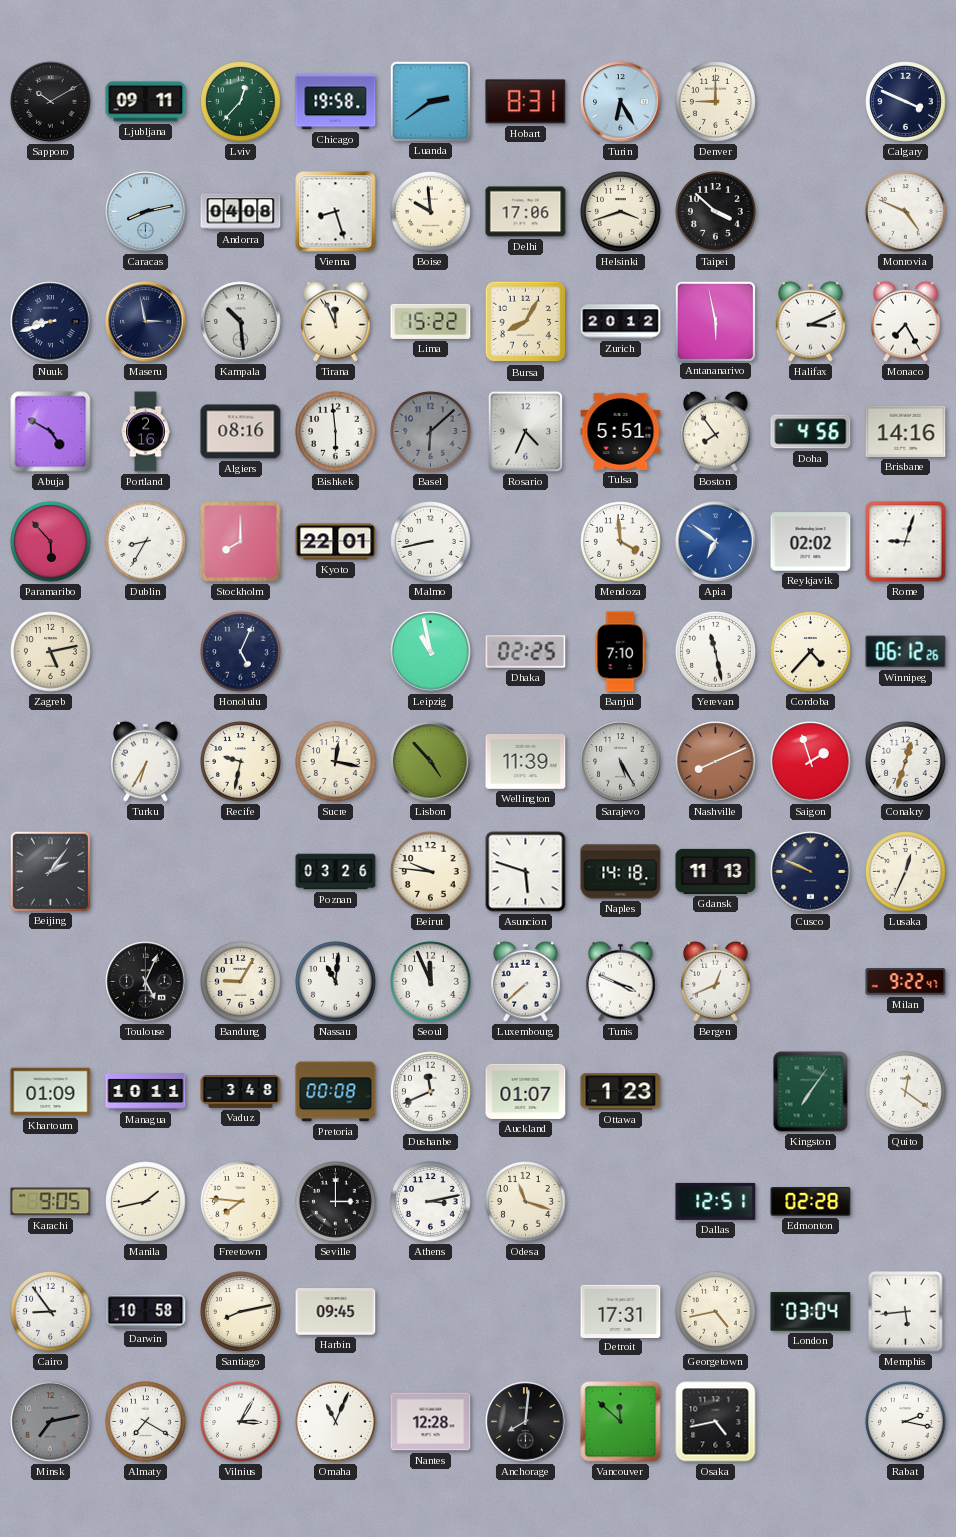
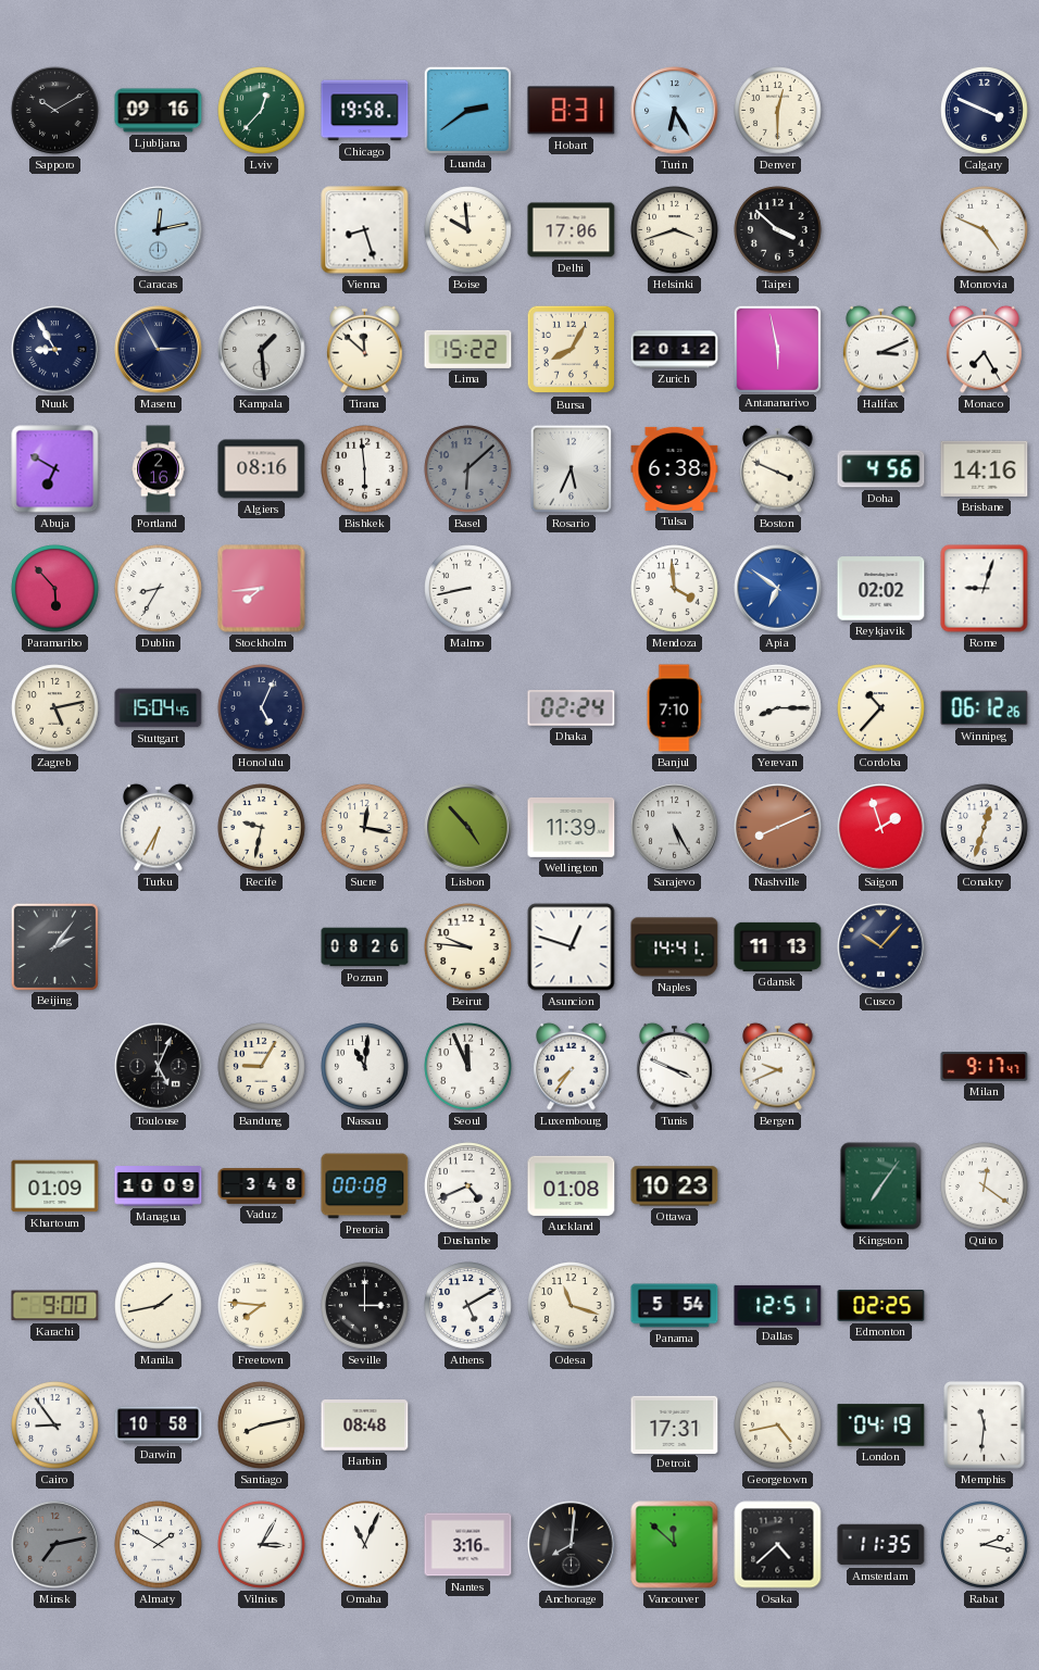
Ljubljana: 09:11 -> 09:16 (159, 111)
Denver: 9:00 -> 12:30 (778, 111)
Caracas: 8:13 -> 12:13 (159, 230)
Andorra: 04:08 -> none (241, 212)
Nuuk: 8:42 -> 8:55 (55, 350)
Maseru: 2:58 -> 2:55 (159, 350)
Kampala: 10:29 -> 1:29 (262, 350)
Tirana: 11:56 -> 11:52 (365, 349)
Abuja: 4:50 -> 6:50 (55, 469)
Rosario: 4:34 -> 5:34 (571, 468)
Tulsa: 5:51 -> 6:38 (675, 468)
Boston: 7:54 -> 3:49 (778, 468)
Stockholm: 8:00 -> 7:44 (262, 589)
Kyoto: 22:01 -> none (336, 542)
Stuttgart: none -> 15:04 (159, 708)
Leipzig: 10:58 -> none (431, 652)
Dhaka: 02:25 -> 02:24 (572, 708)
Yerevan: 11:28 -> 8:15 (778, 708)
Cordoba: 4:37 -> 10:37 (881, 708)
Poznan: 03:26 -> 08:26 (365, 947)
Asuncion: 5:48 -> 12:48 (572, 947)
Naples: 14:18 -> 14:41 (675, 947)
Cusco: 9:49 -> 10:07 (881, 947)
Lusaka: 12:34 -> none (906, 872)
Luxembourg: 7:38 -> 7:36 (572, 1066)
Bergen: 12:41 -> 9:41 (778, 1066)
Milan: 9:22 -> 9:17 (985, 1067)
Managua: 10:11 -> 10:09 (159, 1186)
Dushanbe: 11:41 -> 4:41 (468, 1186)
Auckland: 01:07 -> 01:08 (572, 1185)
Ottawa: 1:23 -> 10:23 (675, 1186)
Karachi: 9:05 -> 9:00 (55, 1306)
Athens: 3:13 -> 5:10 (468, 1306)
Panama: none -> 5:54 (675, 1306)
Edmonton: 02:28 -> 02:25 (881, 1306)
Harbin: 09:45 -> 08:48 (365, 1426)
London: 03:04 -> 04:19 (881, 1426)
Memphis: 5:44 -> 11:31 (985, 1426)
Almaty: 7:20 -> 1:50 (159, 1545)
Nantes: 12:28 -> 3:16 (468, 1545)
Osaka: 4:43 -> 4:38 (778, 1545)
Amsterdam: none -> 11:35 (881, 1545)
